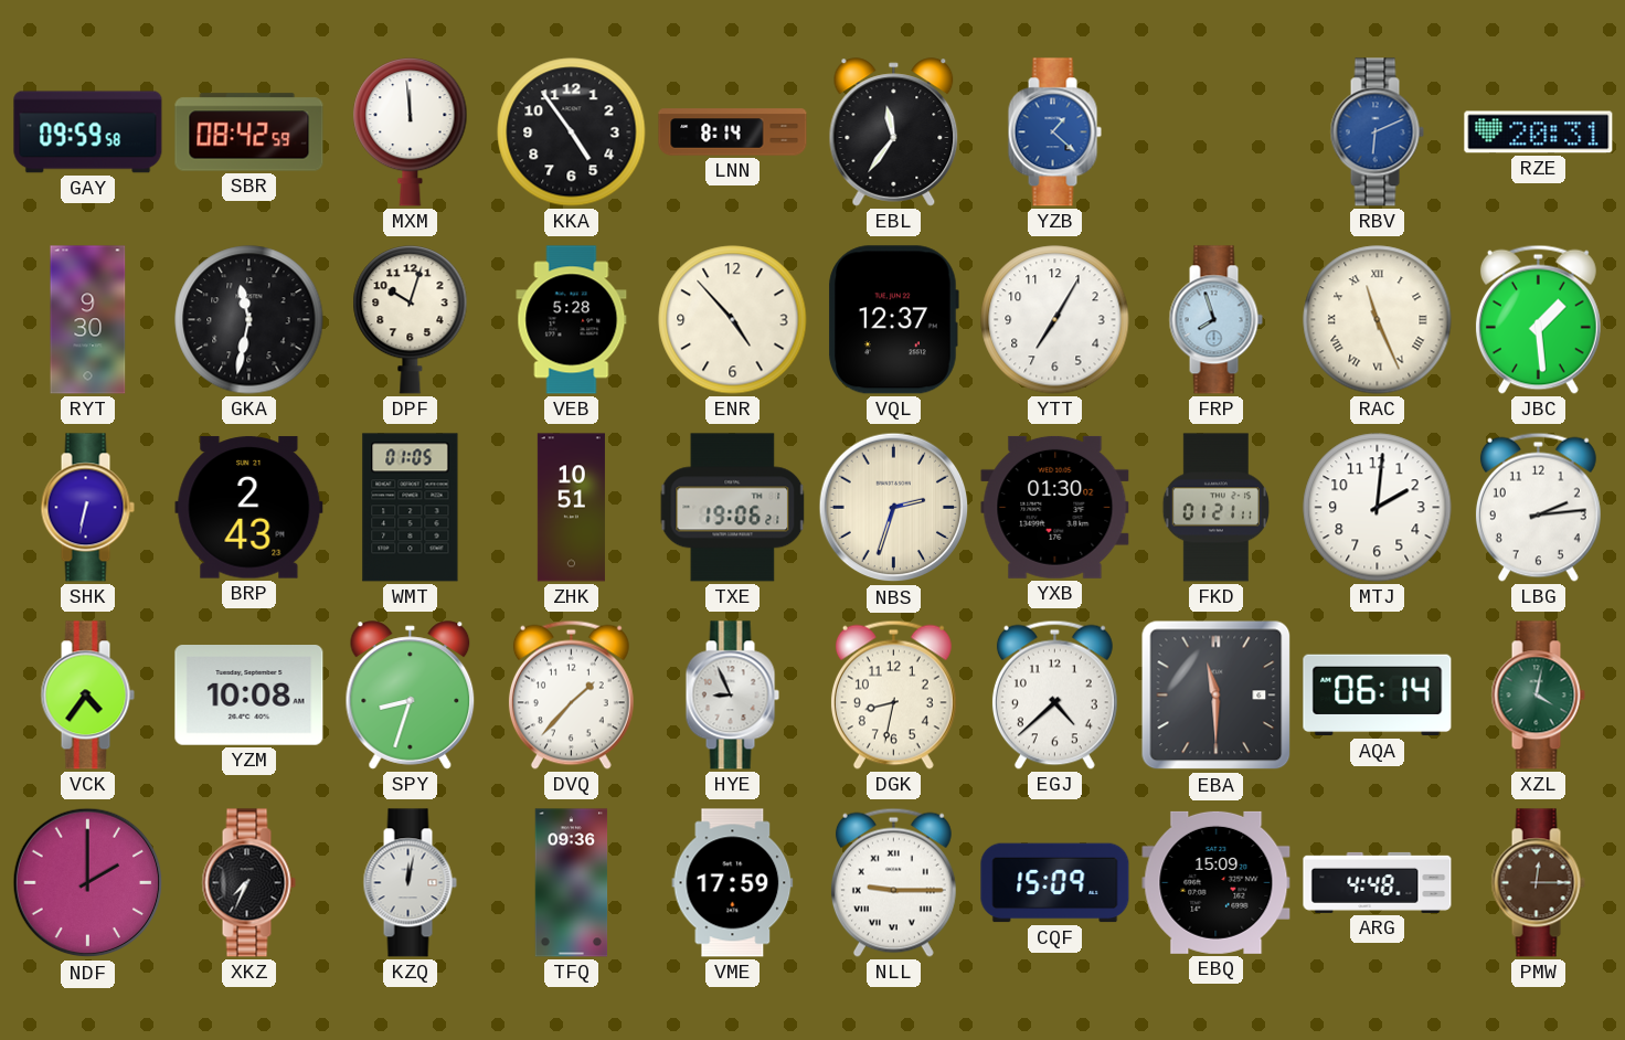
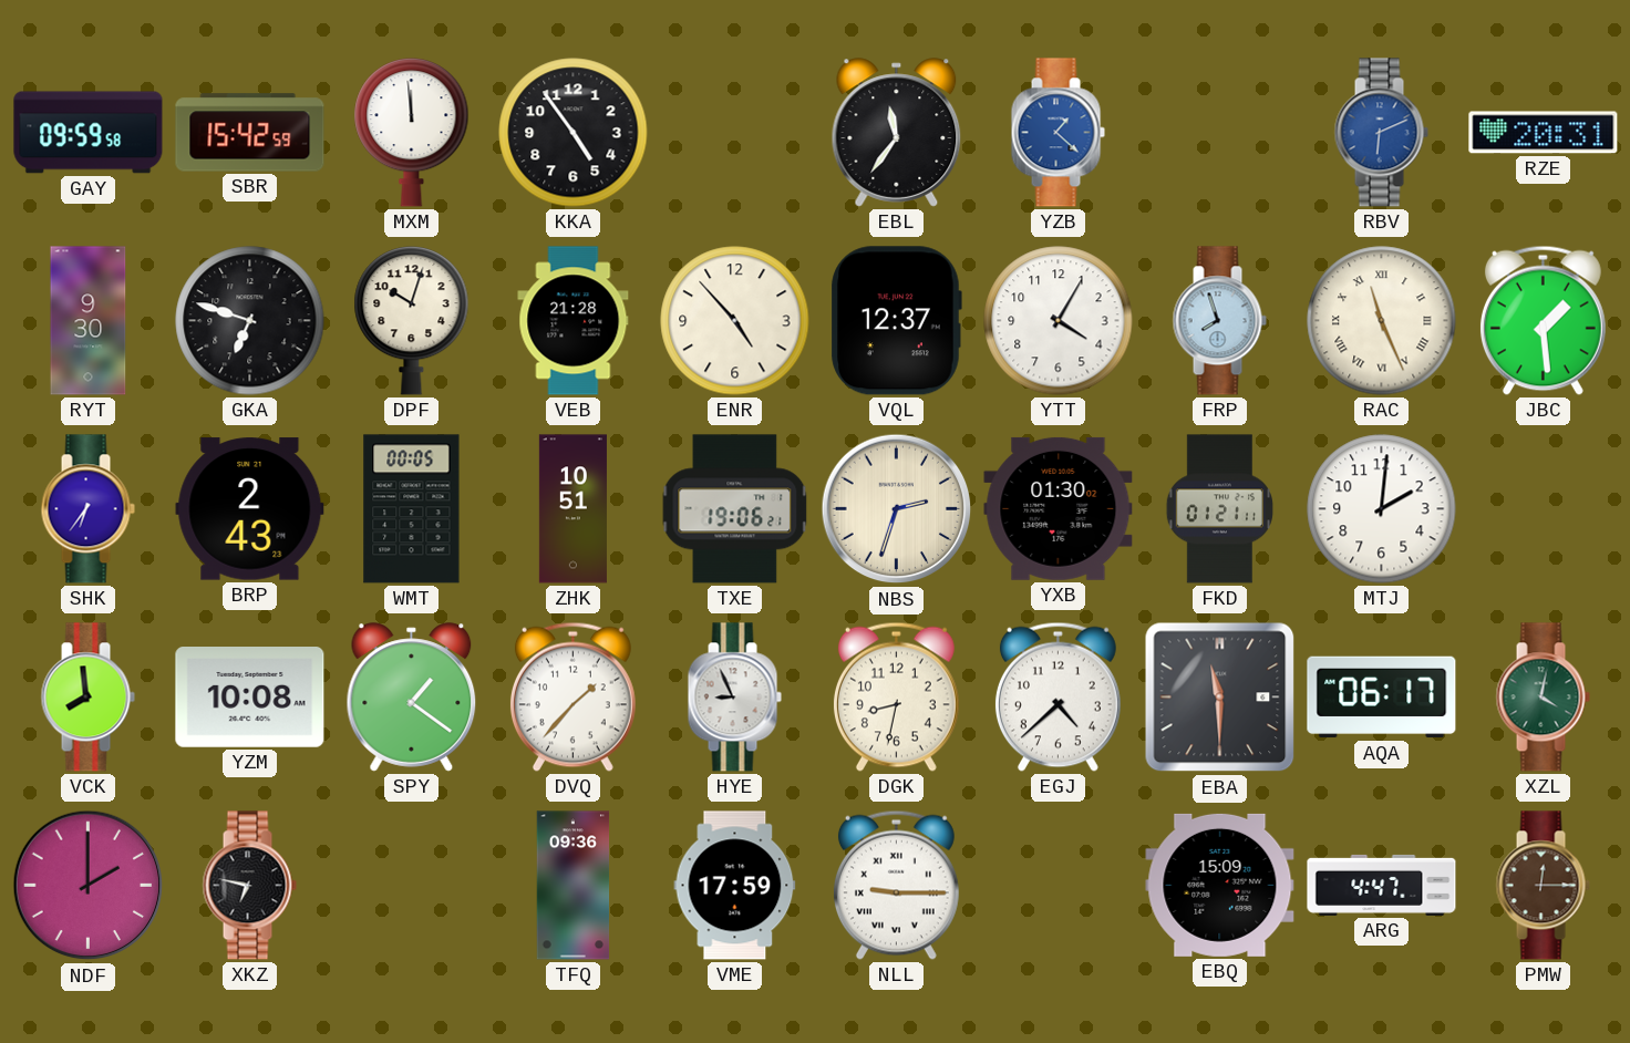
SBR: 08:42 -> 15:42 (250, 133)
LNN: 8:14 -> none (733, 132)
GKA: 11:32 -> 6:48 (250, 321)
VEB: 5:28 -> 21:28 (574, 321)
YTT: 7:05 -> 4:05 (1059, 321)
SHK: 6:32 -> 6:36 (87, 509)
WMT: 01:05 -> 00:05 (412, 509)
LBG: 2:14 -> none (1538, 507)
VCK: 4:36 -> 7:59 (87, 698)
SPY: 8:33 -> 1:21 (412, 698)
AQA: 06:14 -> 06:17 (1382, 698)
XKZ: 7:34 -> 6:47 (249, 886)
KZQ: 12:02 -> none (410, 883)
CQF: 15:09 -> none (1055, 883)
ARG: 4:48 -> 4:47 (1382, 885)
